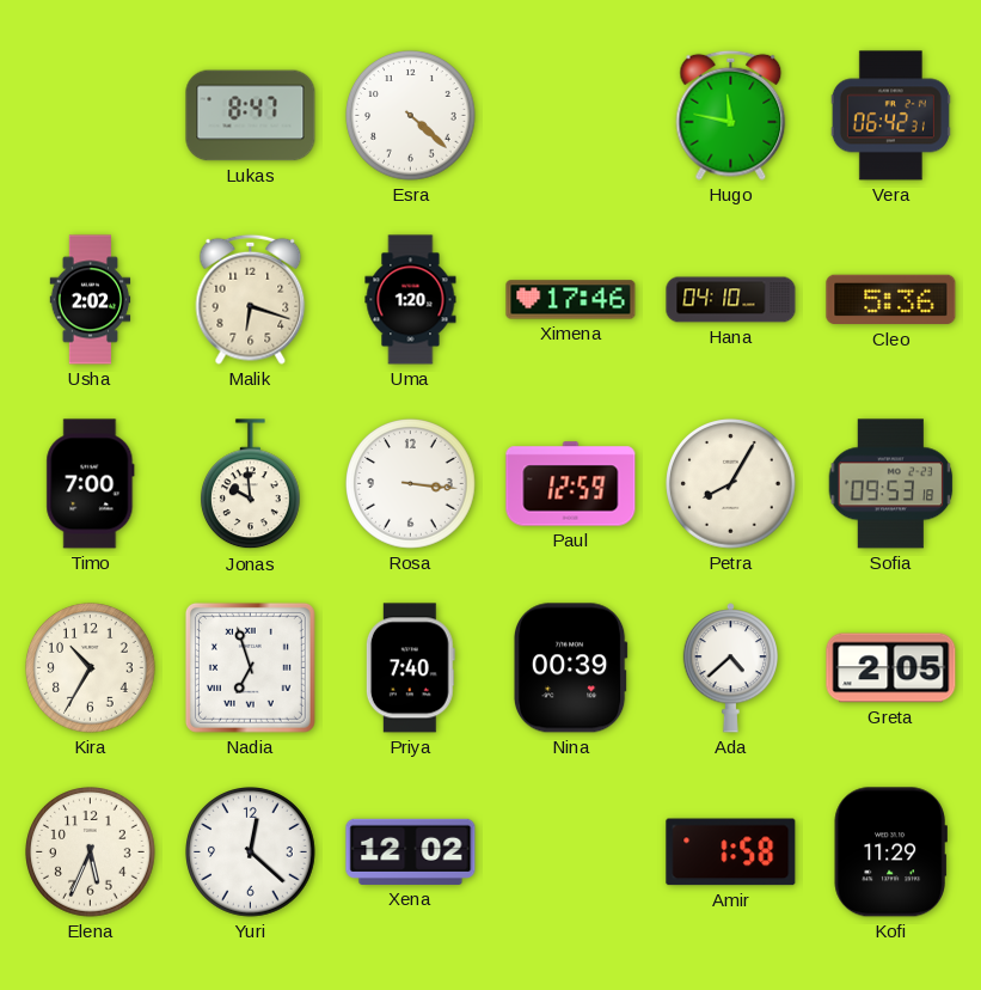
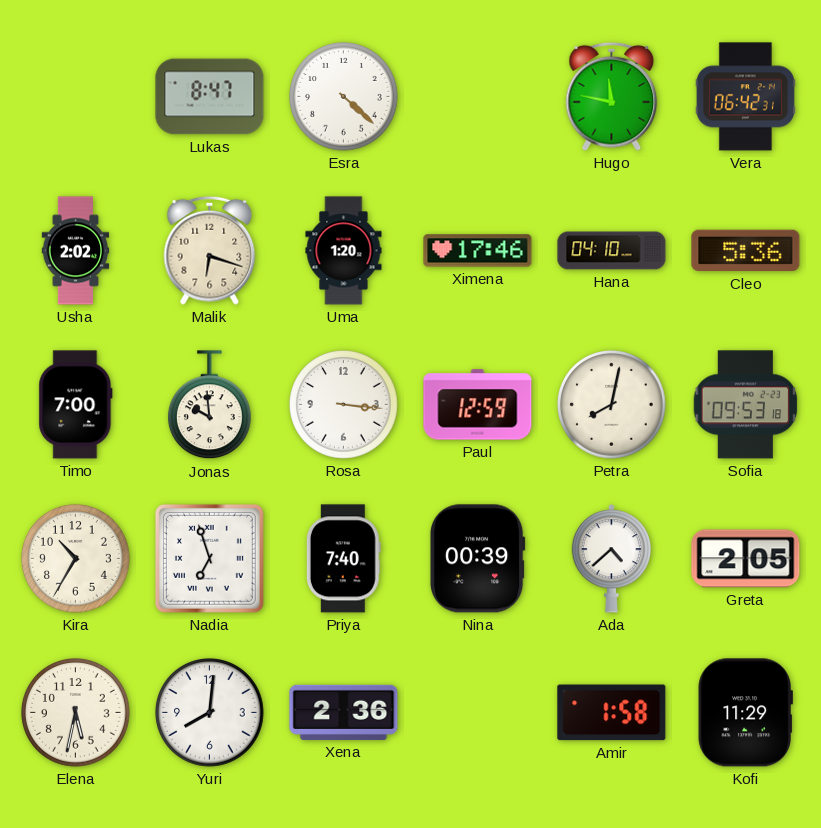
Petra: 8:05 -> 8:02 (612, 405)
Elena: 5:34 -> 5:32 (76, 713)
Yuri: 12:22 -> 8:01 (210, 713)
Xena: 12:02 -> 2:36 (344, 712)
